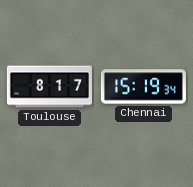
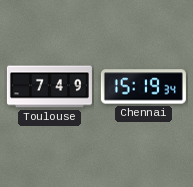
Toulouse: 8:17 -> 7:49 (49, 87)
